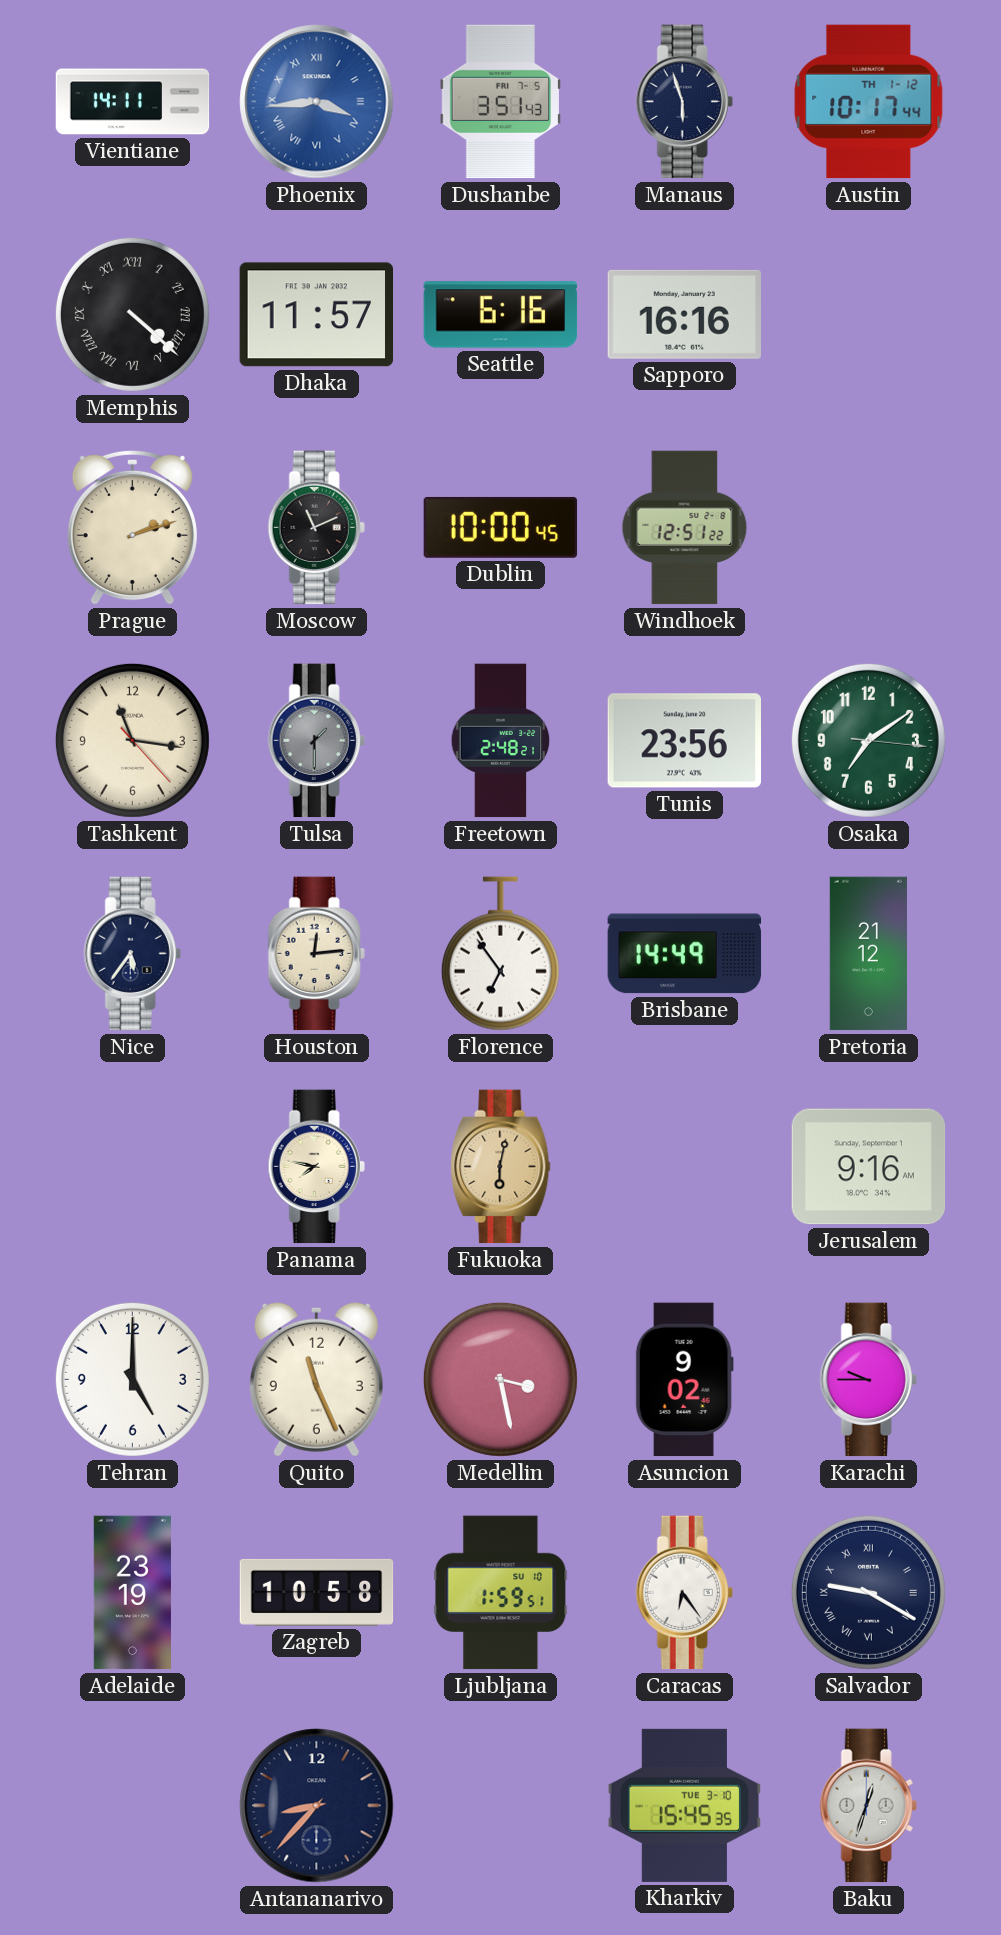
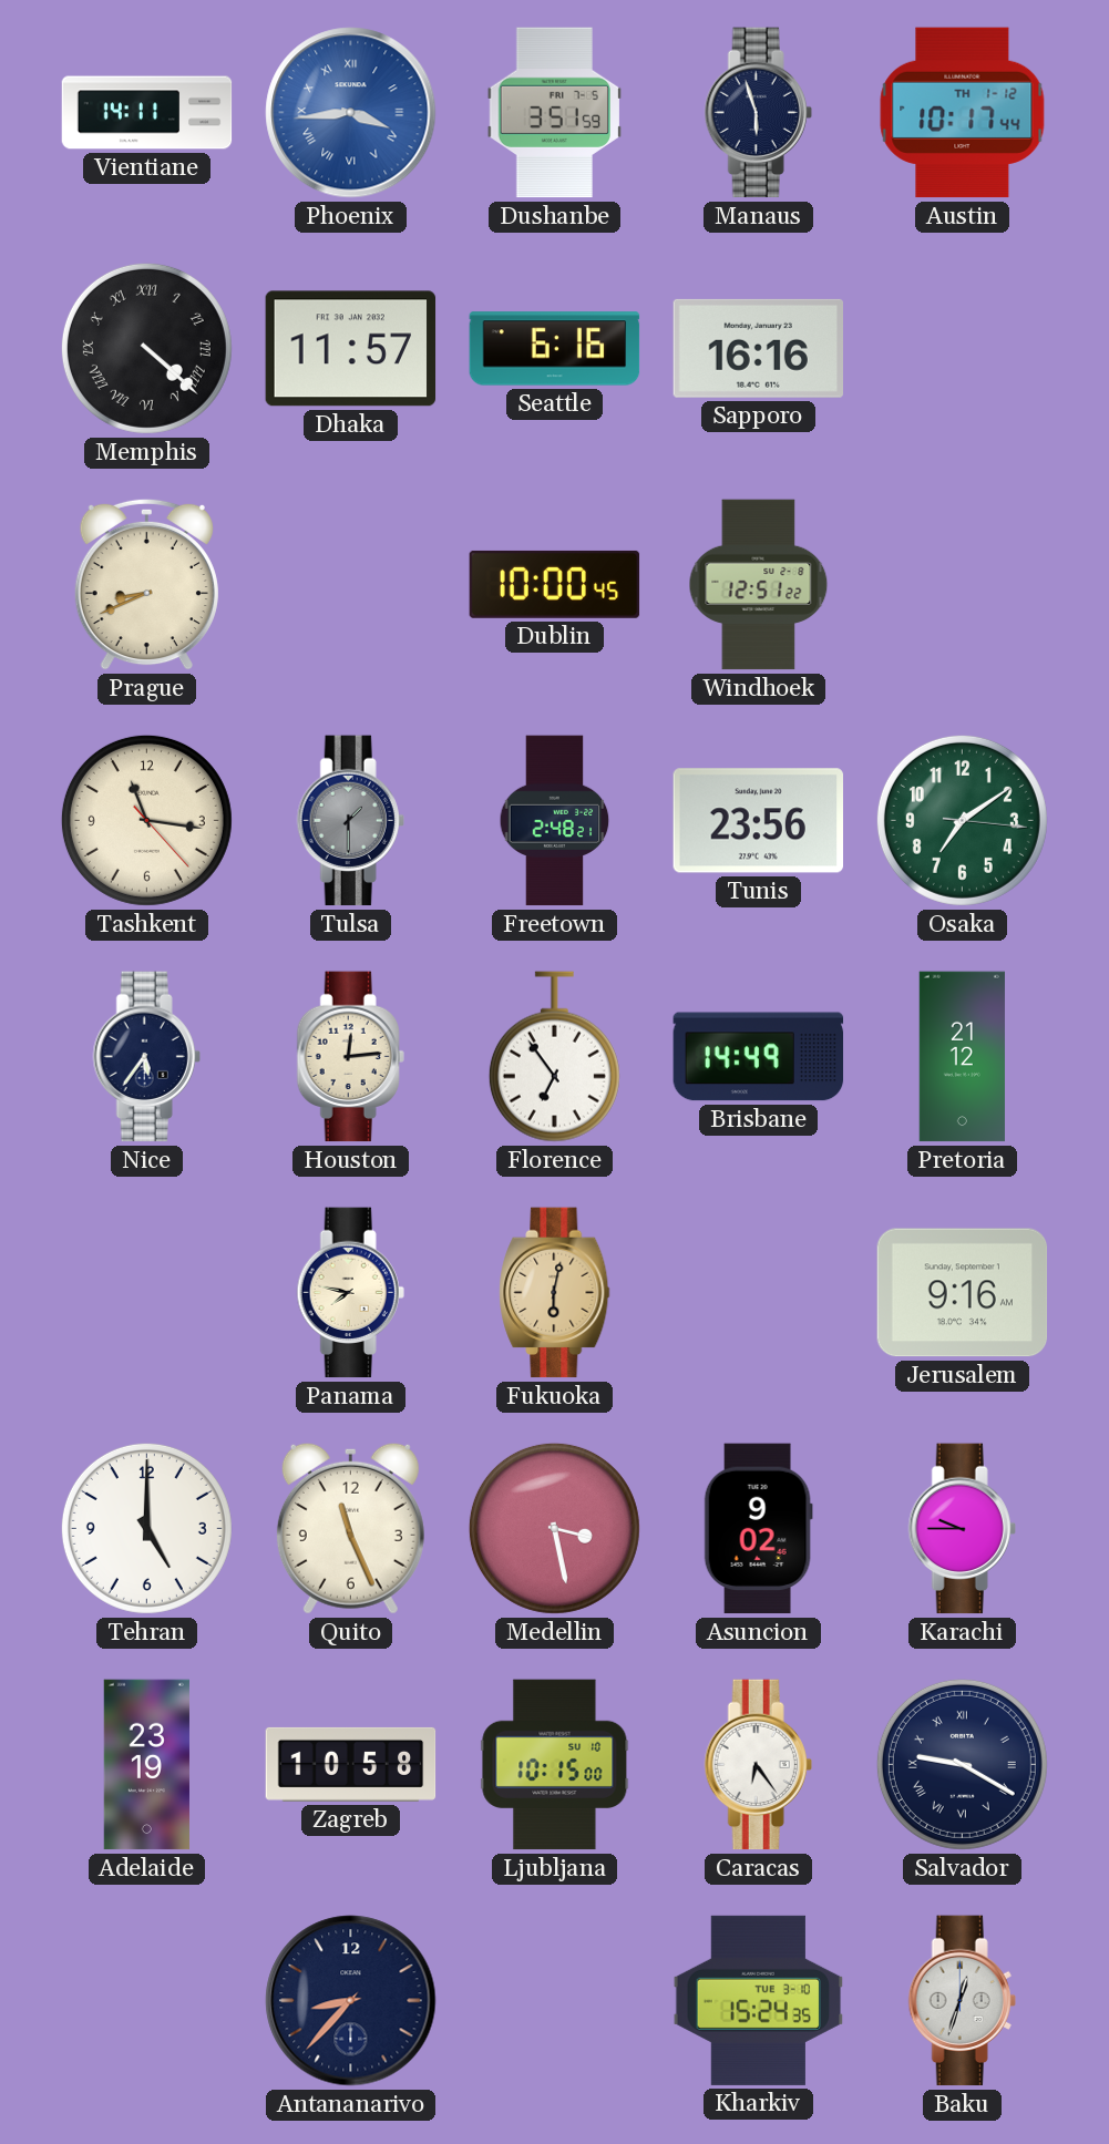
Dushanbe: 3:51:43 -> 3:51:59 (554, 113)
Prague: 2:12 -> 8:41 (146, 584)
Moscow: 11:11 -> none (316, 528)
Ljubljana: 1:59 -> 10:15 (555, 1765)
Kharkiv: 15:45 -> 15:24 (759, 2000)
